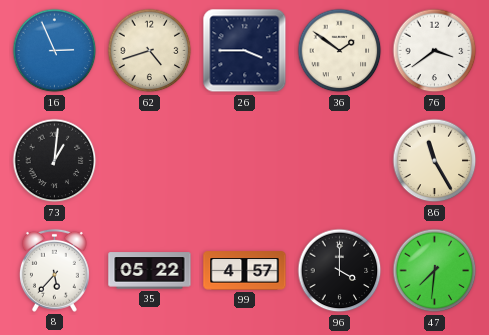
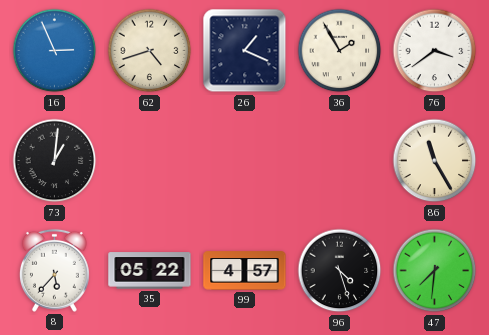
26: 3:45 -> 1:19 (245, 51)
36: 1:51 -> 1:55 (340, 51)
96: 4:00 -> 4:27 (340, 271)
